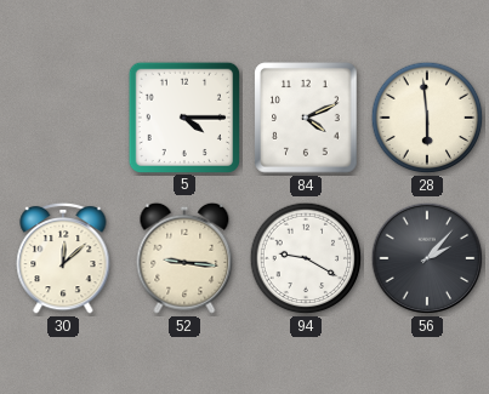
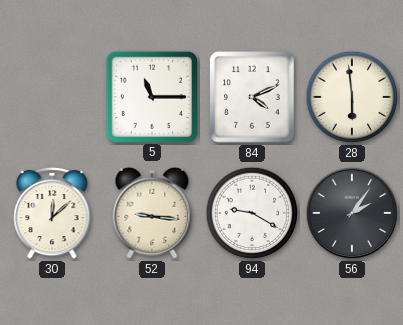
5: 4:15 -> 11:15 (151, 96)
56: 2:07 -> 2:06 (352, 213)
